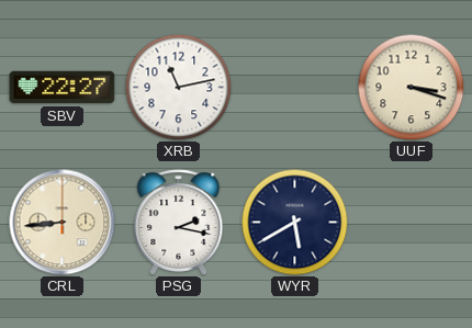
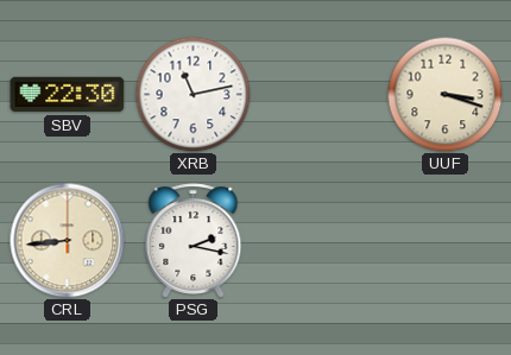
SBV: 22:27 -> 22:30 (68, 95)
WYR: 5:40 -> none (294, 222)
